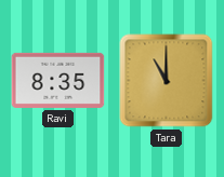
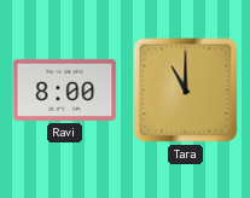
Ravi: 8:35 -> 8:00 (65, 89)
